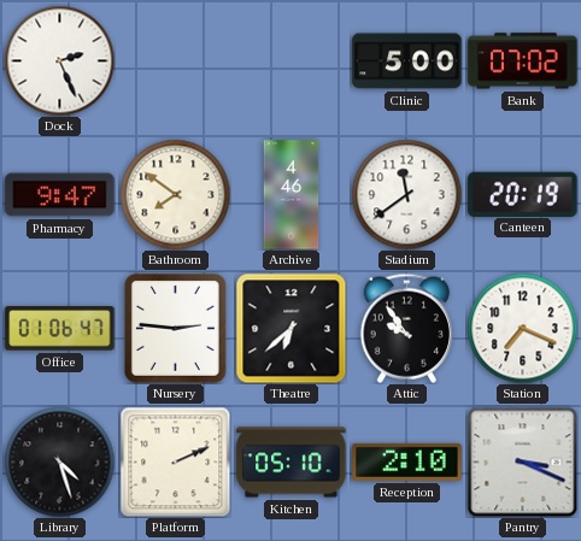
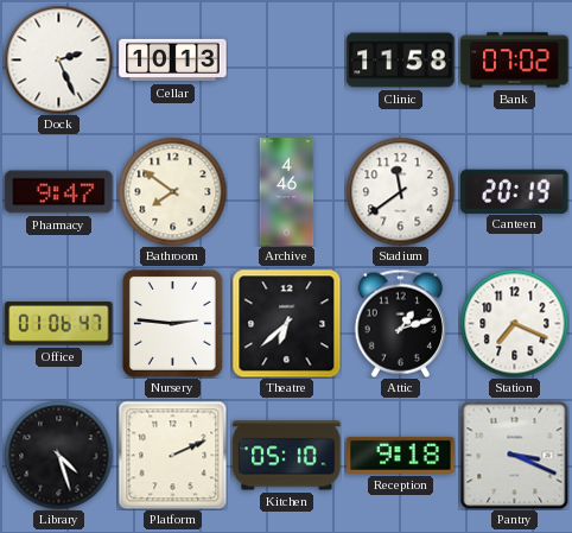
Cellar: none -> 10:13 (173, 61)
Clinic: 5:00 -> 11:58 (401, 61)
Attic: 9:54 -> 1:12 (400, 323)
Reception: 2:10 -> 9:18 (401, 455)
